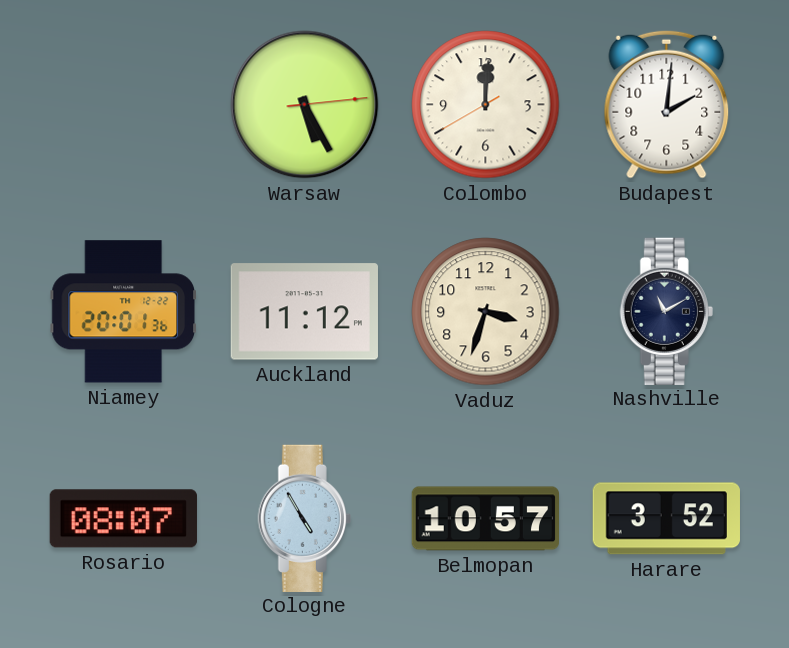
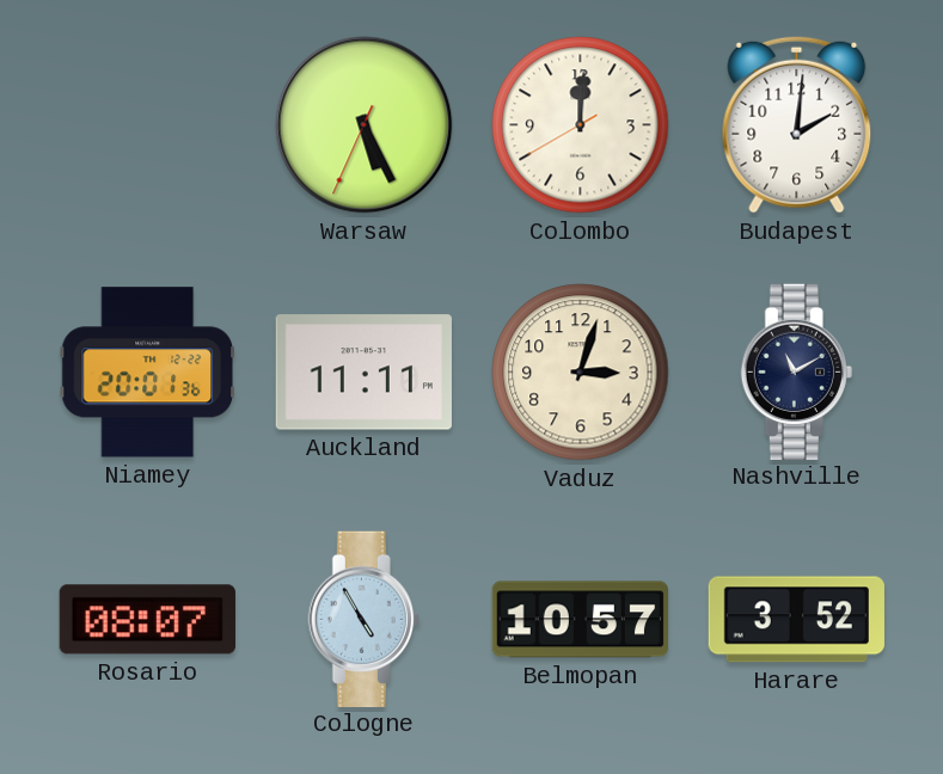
Warsaw: 5:25:14 -> 5:25:34 (365, 125)
Auckland: 11:12 -> 11:11 (363, 373)
Vaduz: 3:33 -> 3:03 (581, 373)
